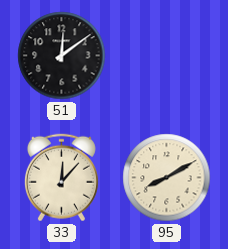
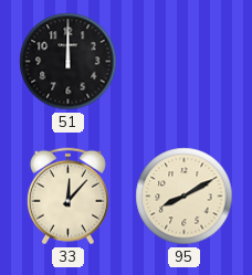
51: 12:09 -> 12:00 (69, 62)
